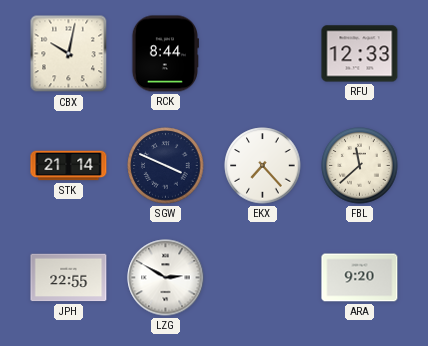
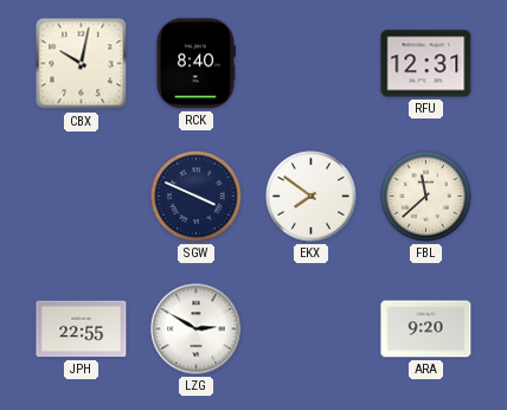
RCK: 8:44 -> 8:40 (195, 64)
RFU: 12:33 -> 12:31 (426, 64)
STK: 21:14 -> none (69, 166)
EKX: 7:23 -> 7:51 (312, 197)
